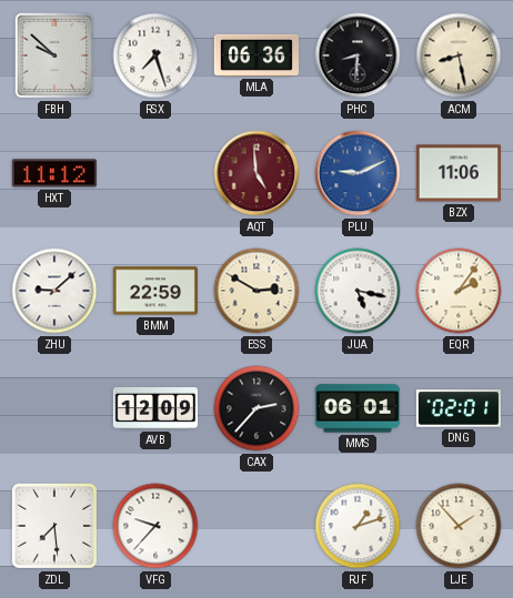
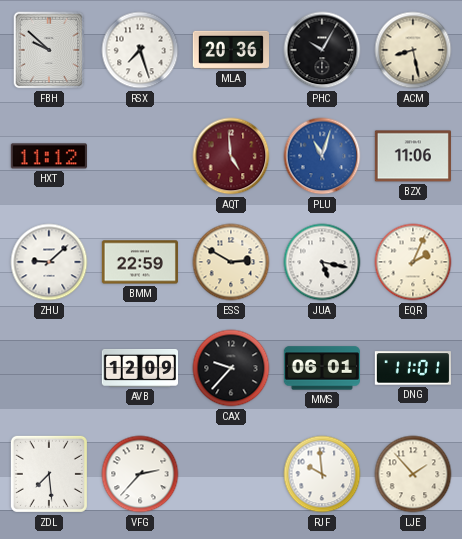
MLA: 06:36 -> 20:36 (230, 50)
PHC: 8:31 -> 10:05 (322, 50)
PLU: 9:11 -> 11:03 (322, 156)
EQR: 2:06 -> 2:04 (413, 262)
CAX: 2:37 -> 9:37 (231, 368)
DNG: 02:01 -> 11:01 (413, 368)
VFG: 9:37 -> 2:37 (140, 474)
RJF: 1:12 -> 9:59 (322, 474)
